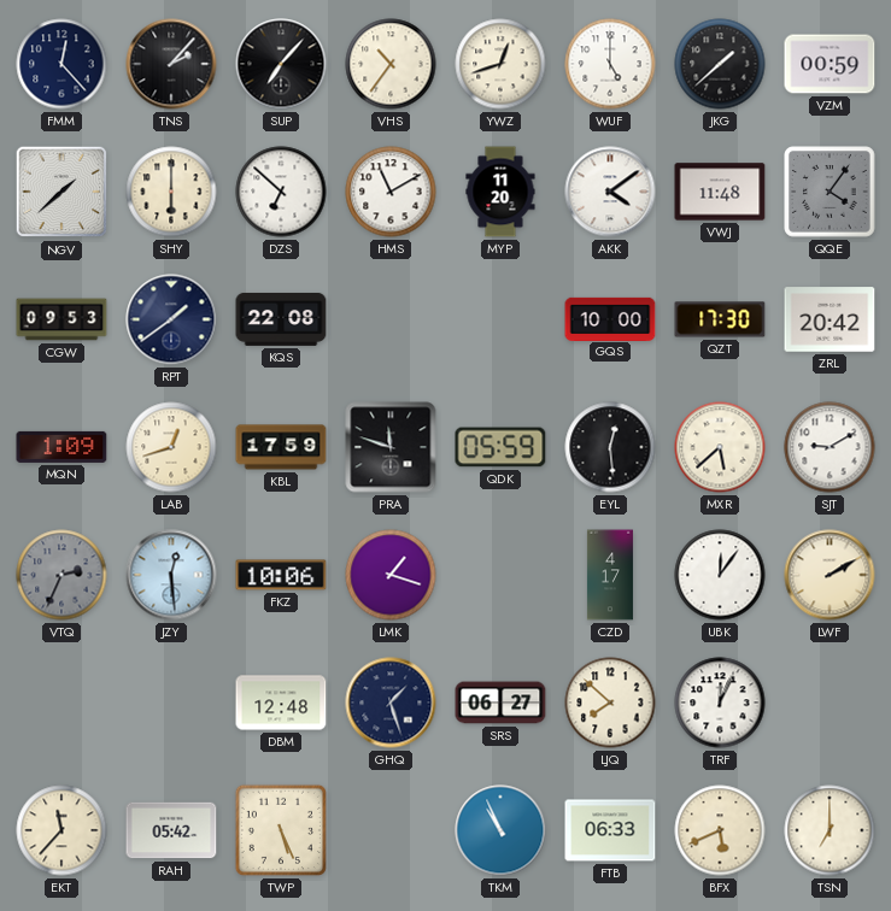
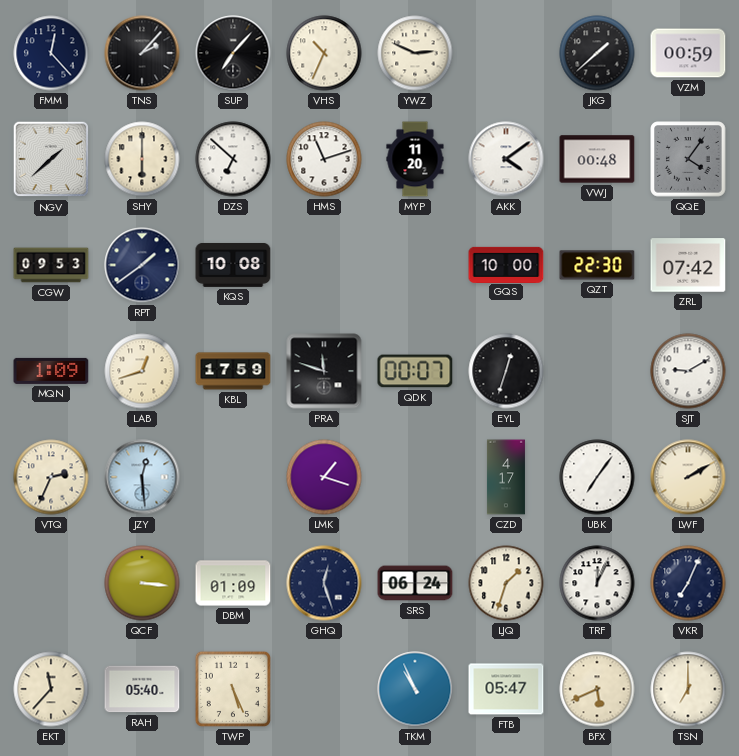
VHS: 10:36 -> 10:34 (324, 53)
YWZ: 12:42 -> 2:49 (415, 53)
WUF: 5:00 -> none (610, 64)
HMS: 11:10 -> 11:12 (324, 159)
VWJ: 11:48 -> 00:48 (597, 159)
KQS: 22:08 -> 10:08 (233, 265)
QZT: 17:30 -> 22:30 (597, 265)
ZRL: 20:42 -> 07:42 (688, 265)
QDK: 05:59 -> 00:07 (415, 371)
EYL: 12:29 -> 12:33 (506, 371)
MXR: 5:38 -> none (720, 447)
VTQ dial: grey -> cream (51, 477)
FKZ: 10:06 -> none (281, 575)
UBK: 12:06 -> 7:06 (597, 477)
QCF: none -> 3:16 (142, 583)
DBM: 12:48 -> 01:09 (233, 583)
GHQ: 1:27 -> 12:27 (324, 583)
SRS: 06:27 -> 06:24 (415, 583)
LJQ: 7:52 -> 1:33 (506, 583)
VKR: none -> 7:04 (688, 583)
RAH: 05:42 -> 05:40 (142, 689)
FTB: 06:33 -> 05:47 (506, 689)
